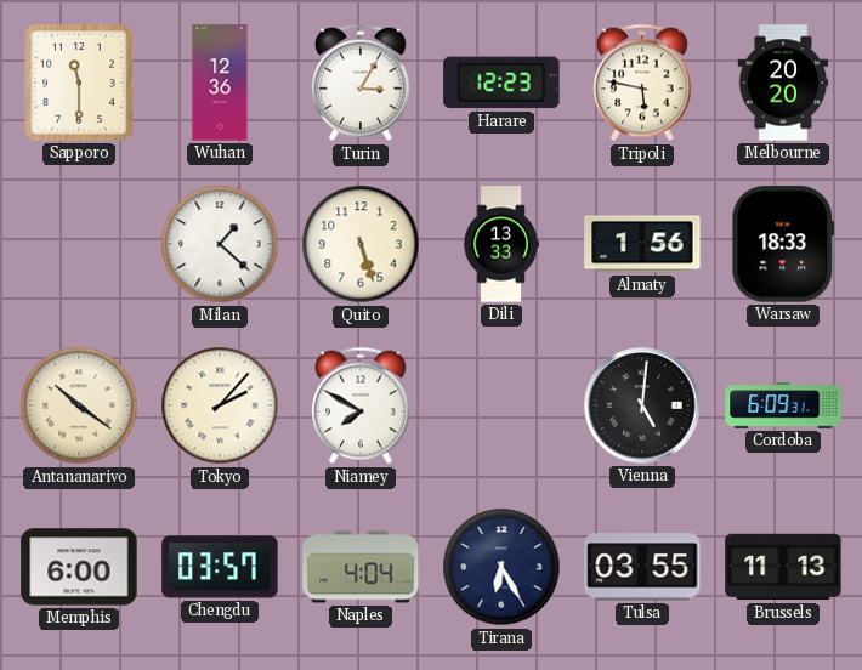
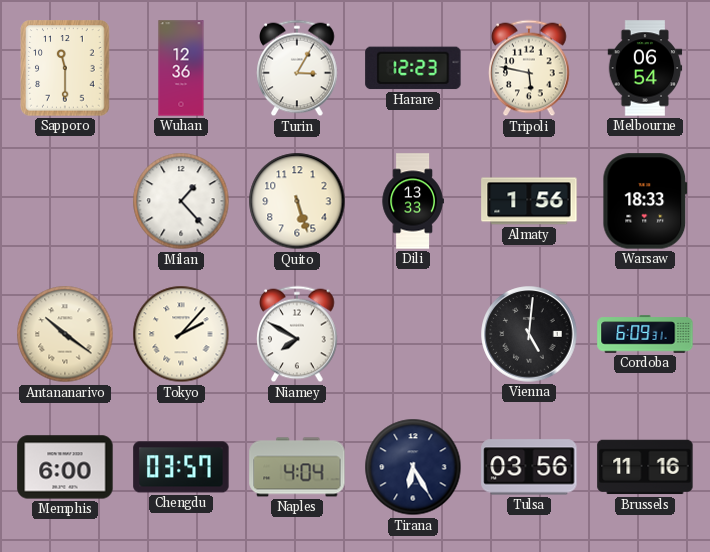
Melbourne: 20:20 -> 06:54 (645, 68)
Milan: 1:22 -> 1:23 (181, 201)
Tulsa: 03:55 -> 03:56 (529, 467)
Brussels: 11:13 -> 11:16 (645, 467)
